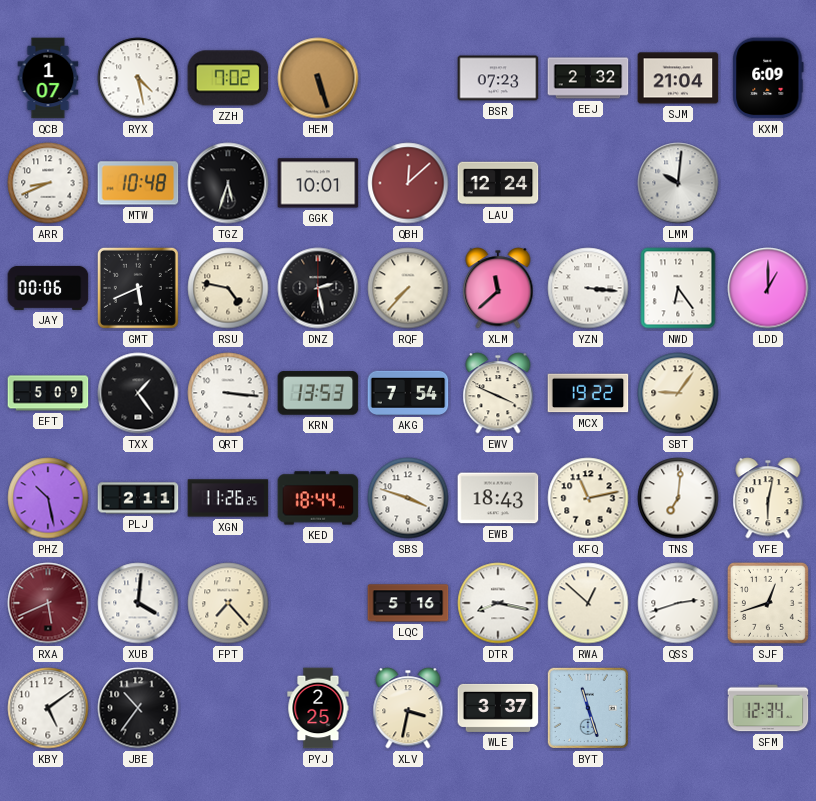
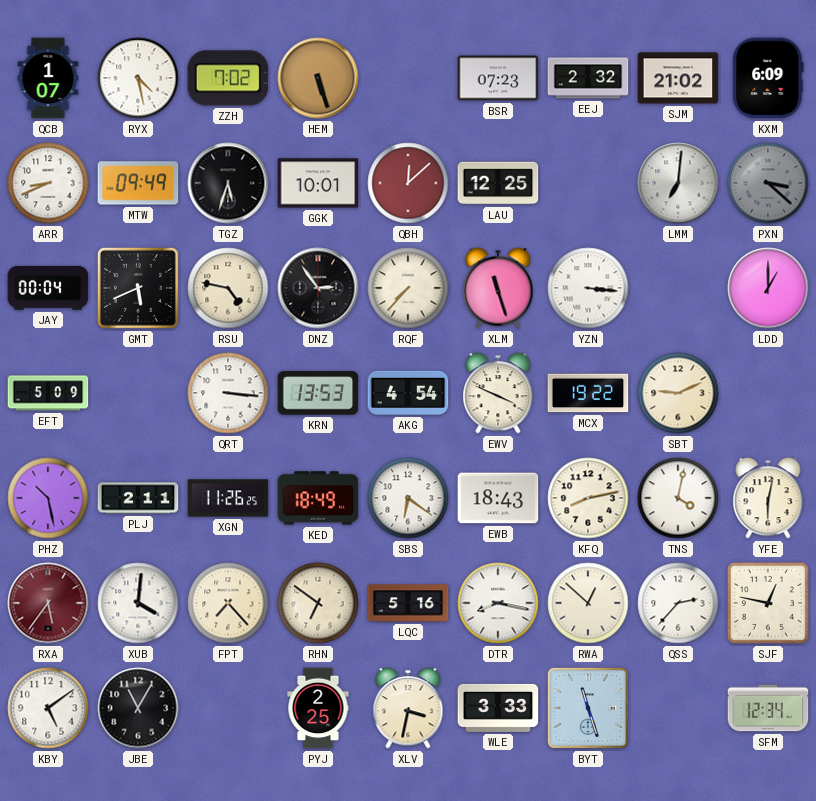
SJM: 21:04 -> 21:02 (678, 78)
MTW: 10:48 -> 09:49 (138, 183)
LAU: 12:24 -> 12:25 (498, 183)
LMM: 10:01 -> 7:01 (678, 183)
PXN: none -> 3:22 (768, 183)
JAY: 00:06 -> 00:04 (48, 288)
DNZ: 2:28 -> 2:54 (318, 288)
XLM: 11:38 -> 11:27 (498, 288)
NWD: 6:24 -> none (678, 288)
TXX: 1:24 -> none (138, 393)
AKG: 7:54 -> 4:54 (408, 393)
SBT: 9:06 -> 9:11 (678, 393)
KED: 18:44 -> 18:49 (318, 498)
SBS: 3:48 -> 6:21 (408, 498)
KFQ: 11:13 -> 8:13 (588, 498)
TNS: 7:01 -> 4:02 (678, 498)
RXA: 5:41 -> 5:36 (48, 603)
RHN: none -> 6:51 (318, 603)
QSS: 2:42 -> 2:37 (678, 603)
SJF: 12:42 -> 12:47 (768, 603)
JBE: 10:36 -> 11:05 (138, 708)
WLE: 3:37 -> 3:33 (498, 708)
